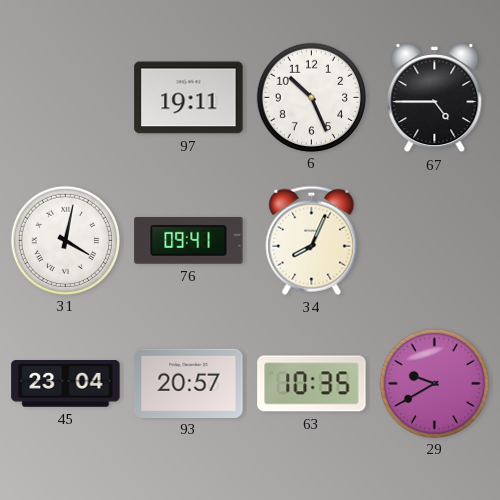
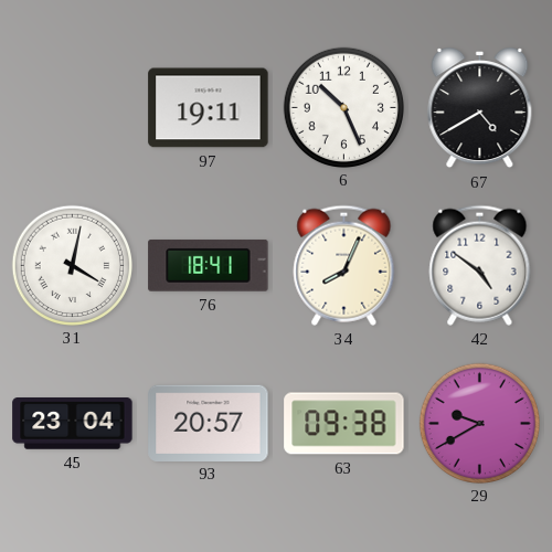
67: 4:45 -> 4:40 (480, 108)
76: 09:41 -> 18:41 (209, 265)
42: none -> 4:51 (480, 265)
63: 10:35 -> 09:38 (344, 424)
